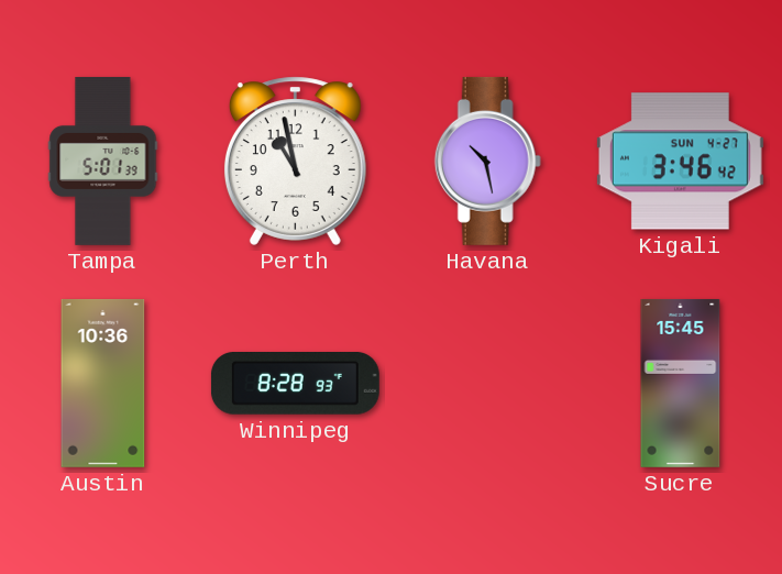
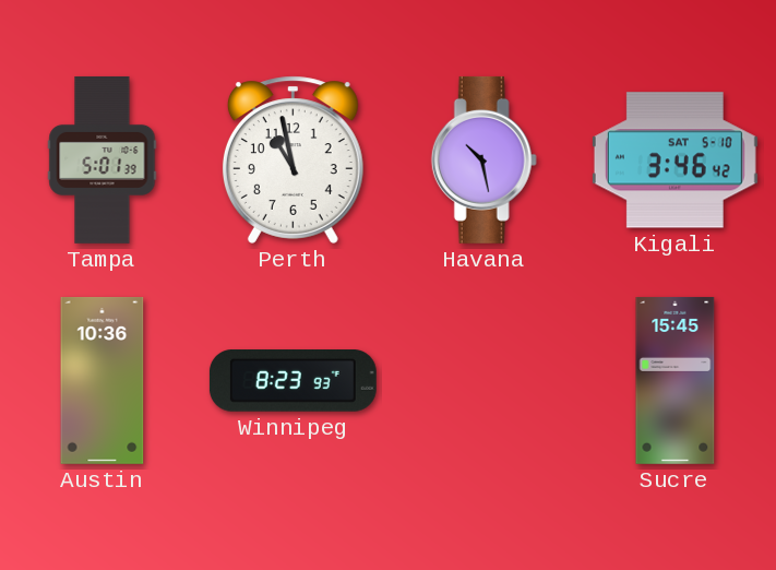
Kigali date: SUN 4-27 -> SAT 5-10 (674, 161)
Winnipeg: 8:28 -> 8:23 (293, 381)
